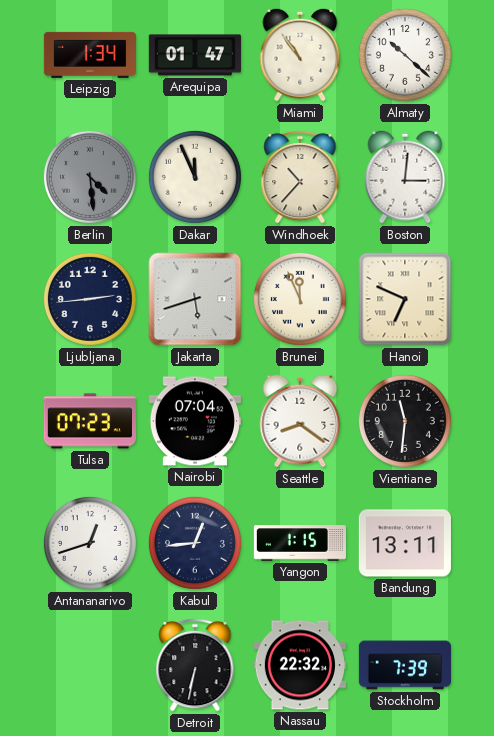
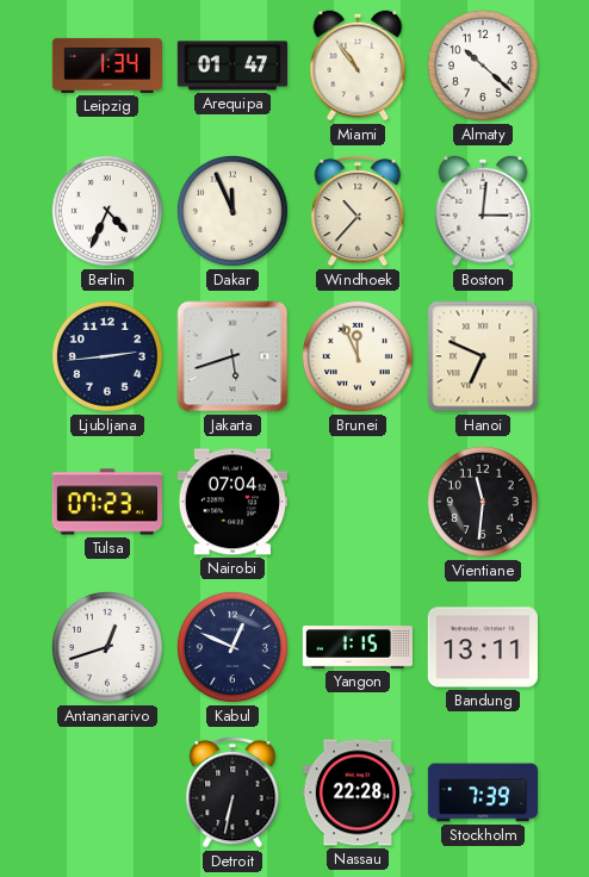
Berlin: 4:29 -> 4:34 (107, 211)
Berlin dial: grey -> white (107, 211)
Seattle: 8:21 -> none (300, 421)
Kabul: 12:44 -> 12:49 (232, 647)
Nassau: 22:32 -> 22:28 (356, 792)
